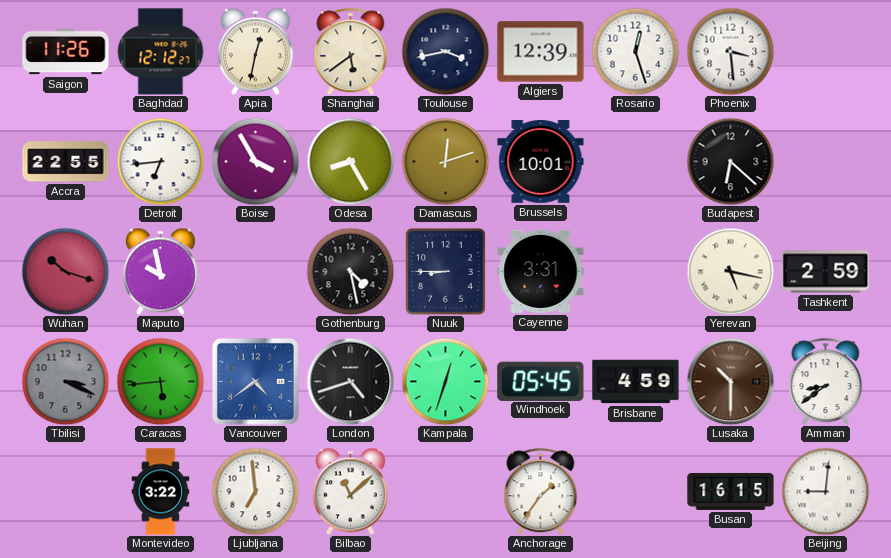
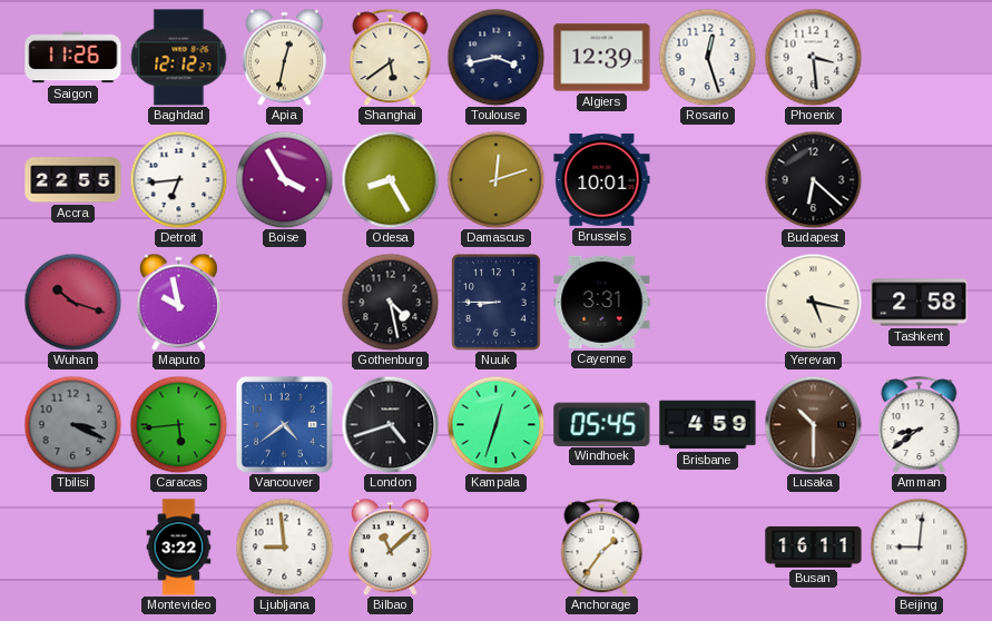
Tashkent: 2:59 -> 2:58 (920, 303)
Ljubljana: 6:59 -> 8:59 (284, 546)
Busan: 16:15 -> 16:11 (814, 546)
